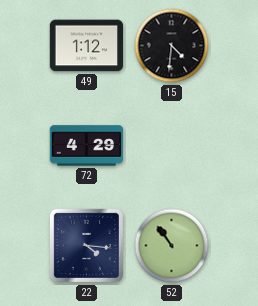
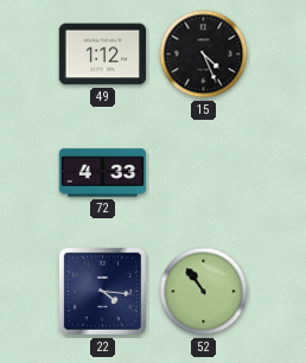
15: 4:31 -> 4:26 (204, 55)
72: 4:29 -> 4:33 (103, 173)
